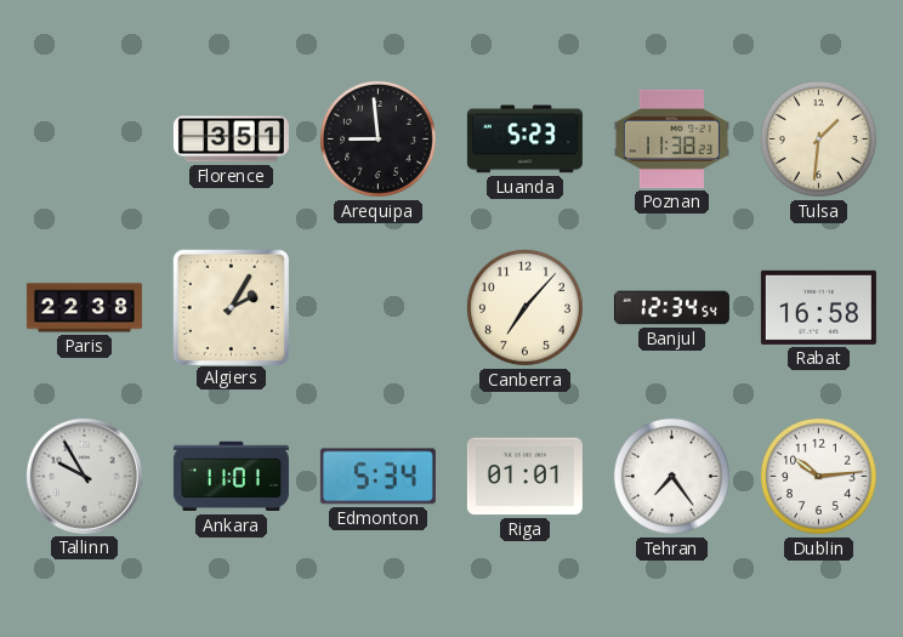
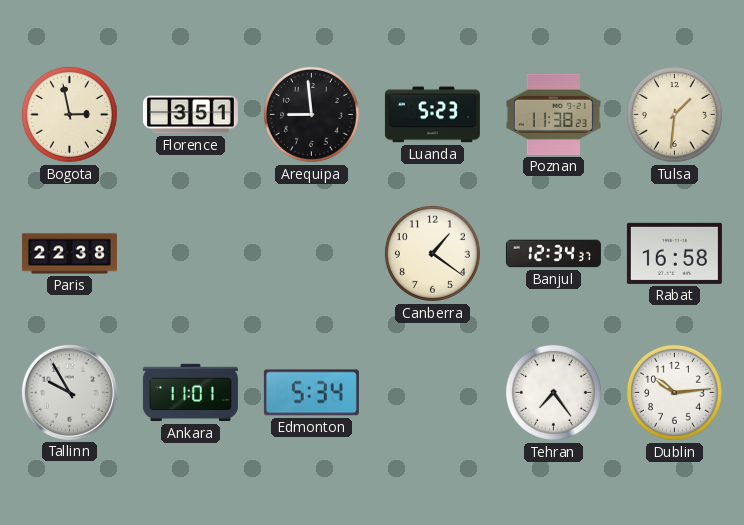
Bogota: none -> 2:58 (69, 114)
Algiers: 2:05 -> none (231, 307)
Canberra: 7:07 -> 1:21 (432, 253)
Banjul: 12:34:54 -> 12:34:37 (553, 254)
Riga: 01:01 -> none (524, 477)
